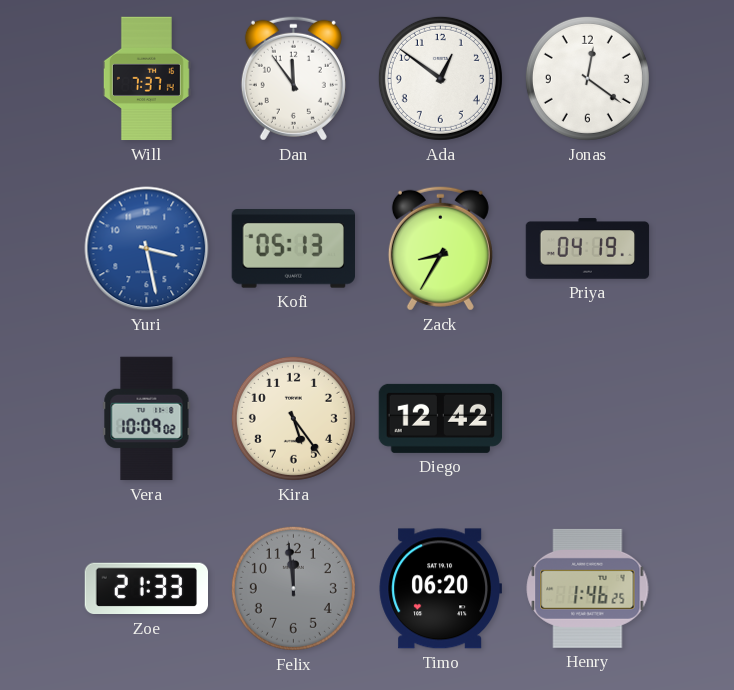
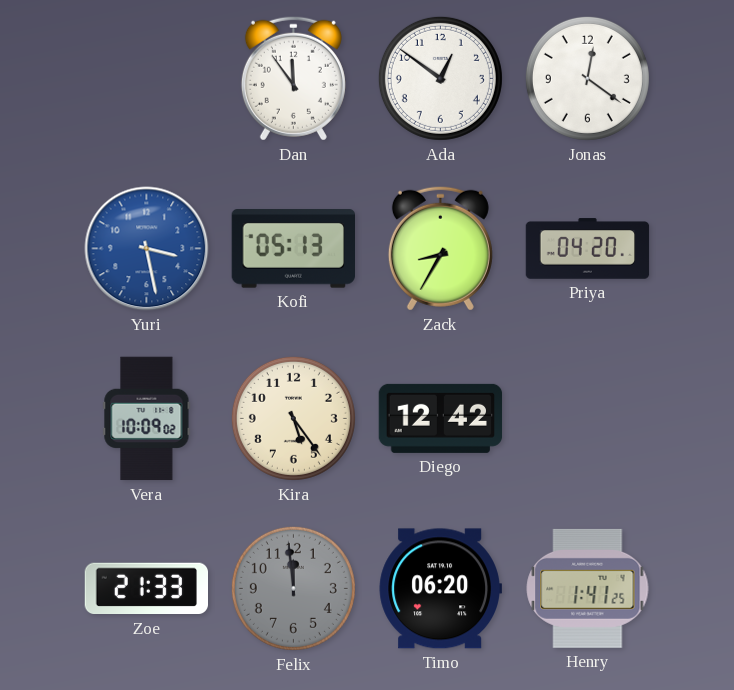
Will: 7:37 -> none (146, 79)
Priya: 04:19 -> 04:20 (588, 249)
Henry: 1:46 -> 1:41 (588, 588)
